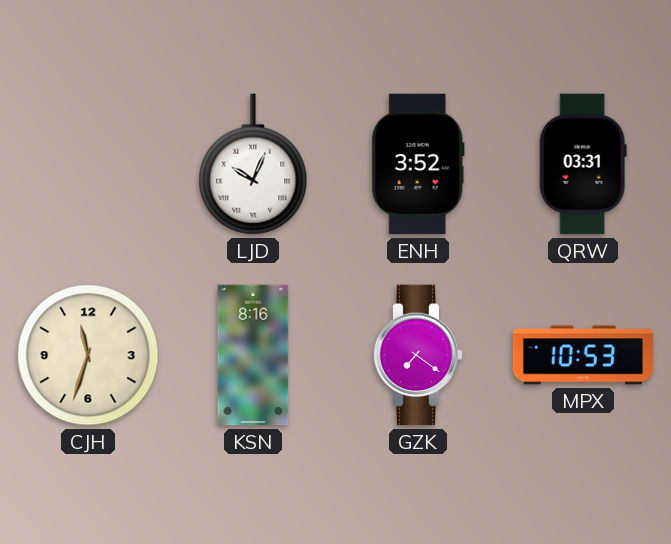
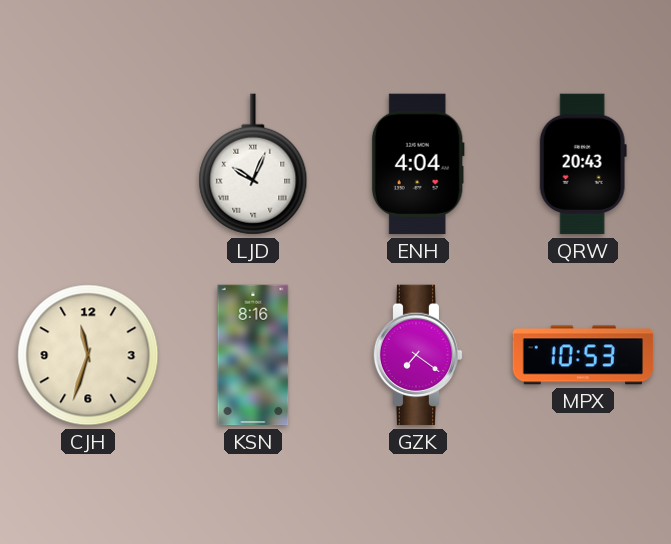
ENH: 3:52 -> 4:04 (418, 164)
QRW: 03:31 -> 20:43 (583, 164)
